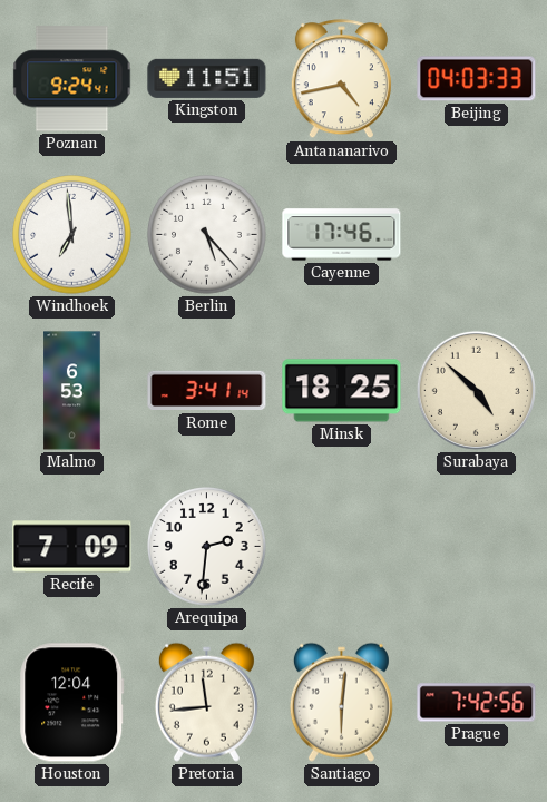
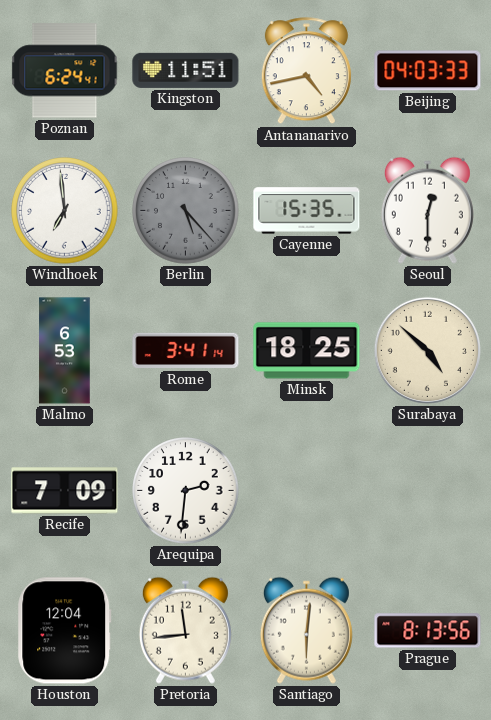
Poznan: 9:24 -> 6:24 (65, 71)
Berlin dial: white -> grey (186, 211)
Cayenne: 17:46 -> 15:35 (307, 211)
Seoul: none -> 12:30 (427, 210)
Prague: 7:42 -> 8:13 (428, 631)
